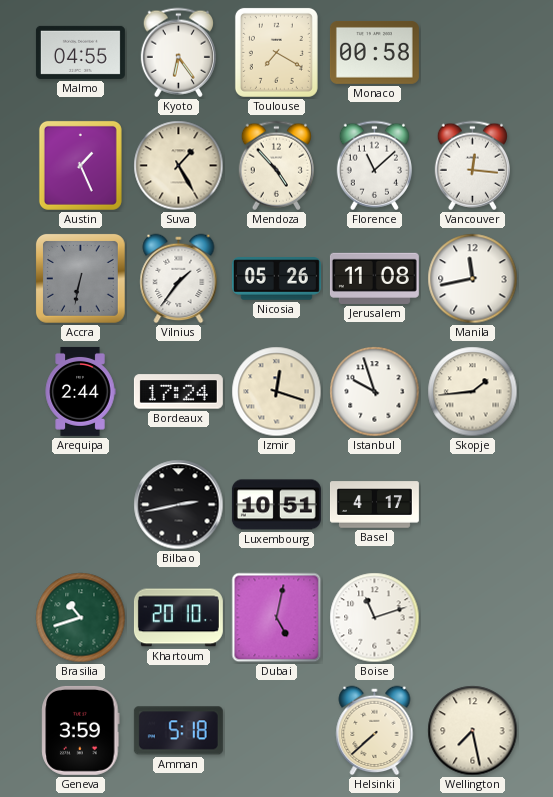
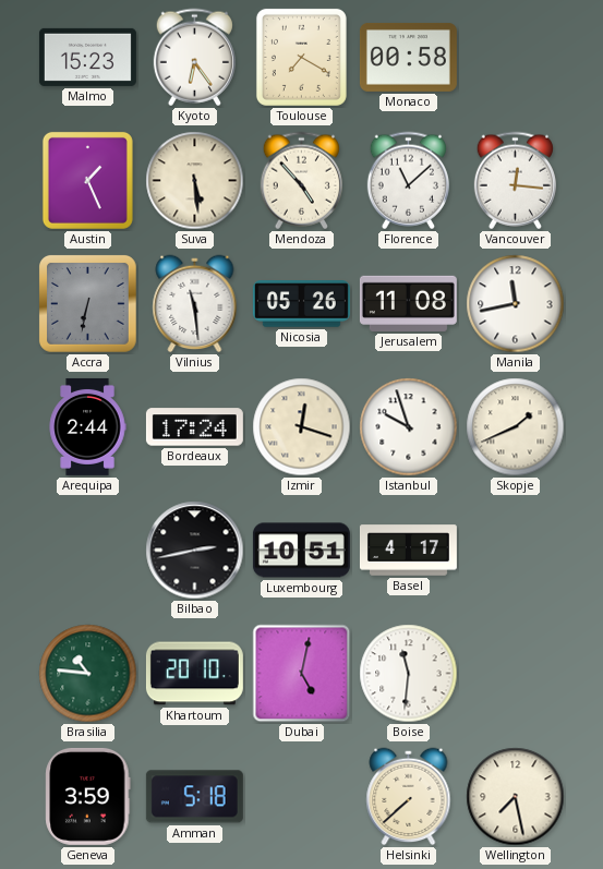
Malmo: 04:55 -> 15:23 (87, 57)
Suva: 1:25 -> 5:29 (195, 181)
Vilnius: 1:36 -> 11:29 (195, 304)
Skopje: 1:44 -> 1:41 (516, 427)
Brasilia: 10:42 -> 10:46 (88, 674)
Boise: 11:12 -> 11:31 (409, 674)
